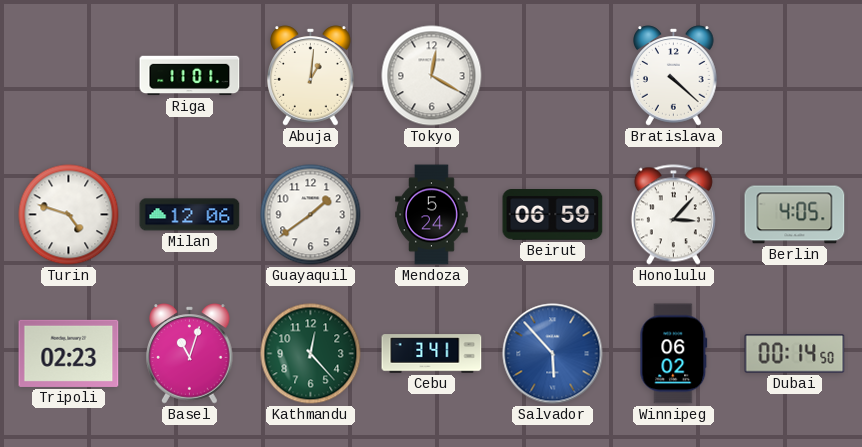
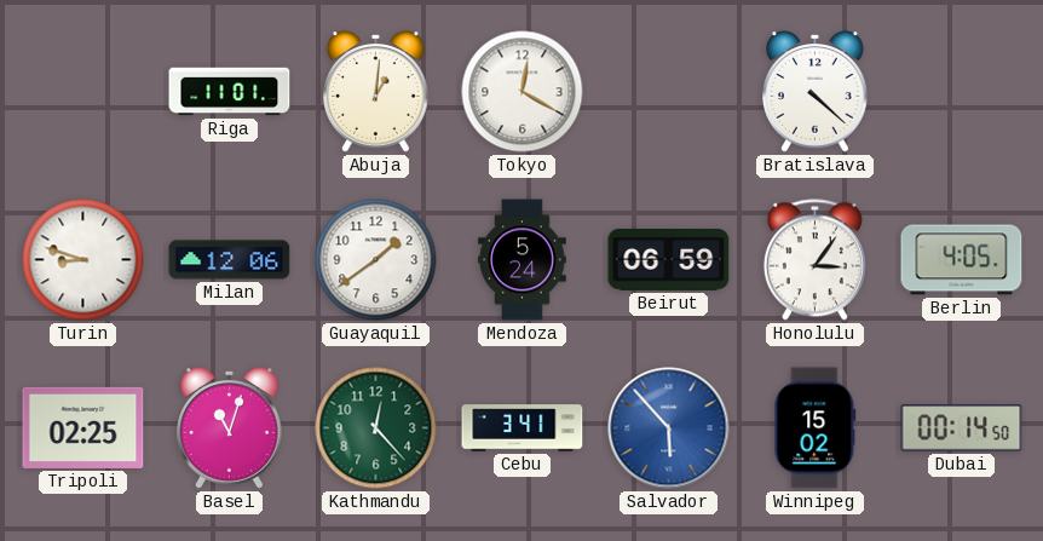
Turin: 4:48 -> 8:48 (83, 260)
Honolulu: 3:07 -> 3:06 (814, 260)
Tripoli: 02:23 -> 02:25 (83, 427)
Winnipeg: 06:02 -> 15:02 (816, 428)
